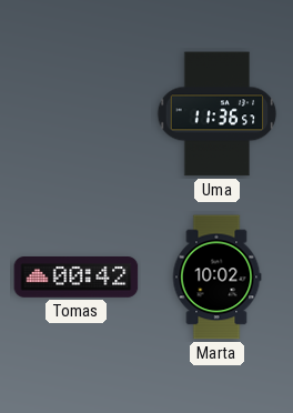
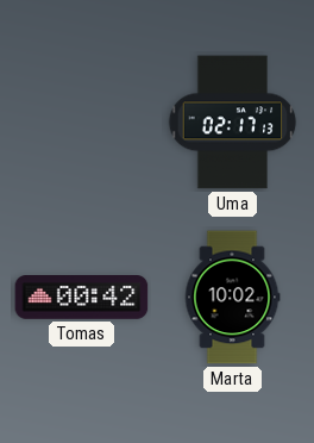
Uma: 11:36 -> 02:17 (233, 123)
